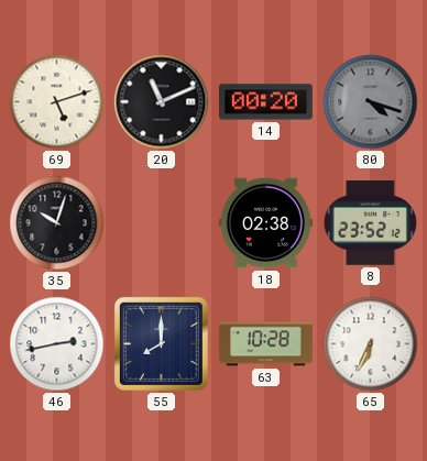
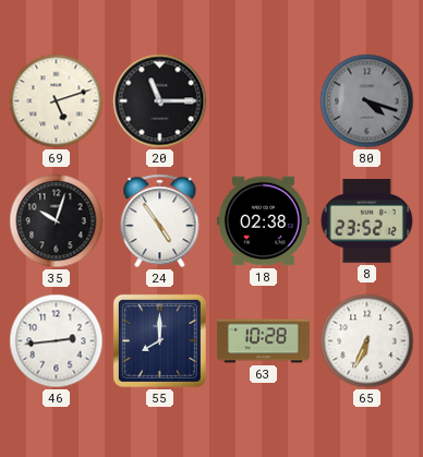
20: 11:11 -> 11:15 (160, 101)
14: 00:20 -> none (265, 102)
24: none -> 4:54 (160, 221)
46: 2:43 -> 2:44 (57, 341)
